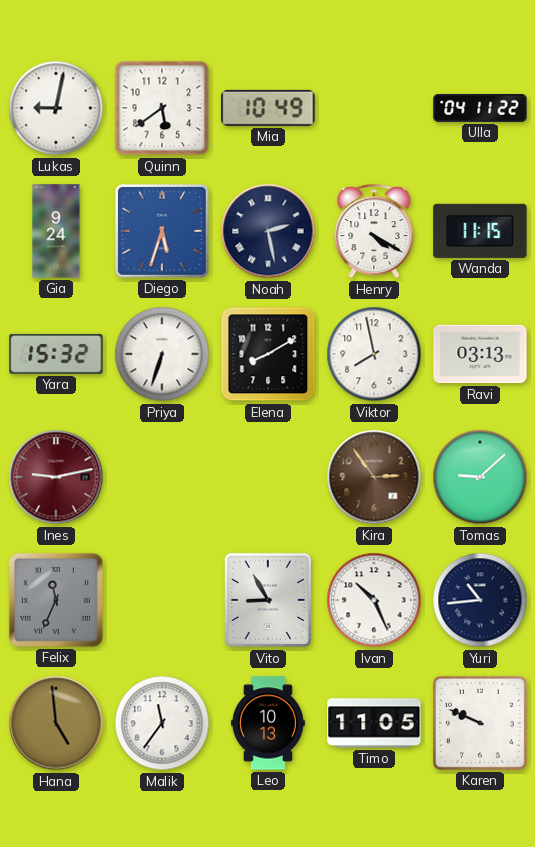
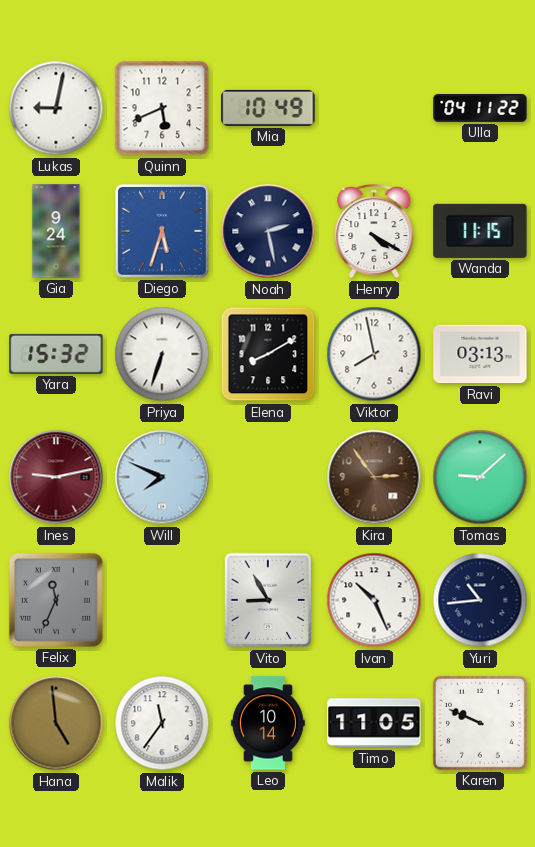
Quinn: 5:39 -> 5:41 (162, 108)
Will: none -> 7:49 (162, 477)
Leo: 10:13 -> 10:14 (268, 723)
